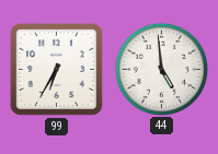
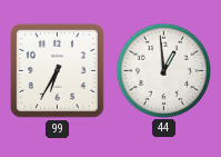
44: 4:59 -> 12:59 (163, 70)
